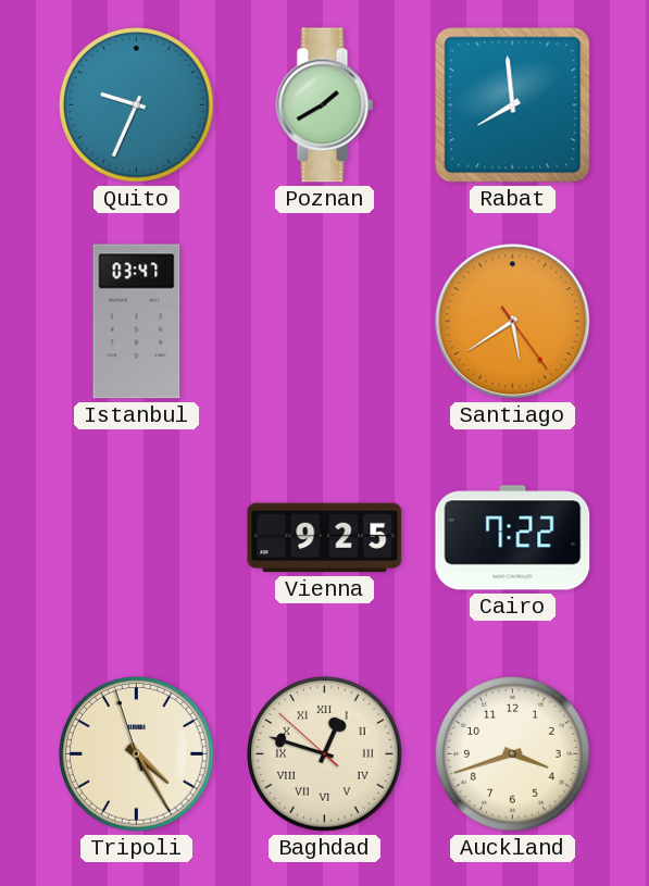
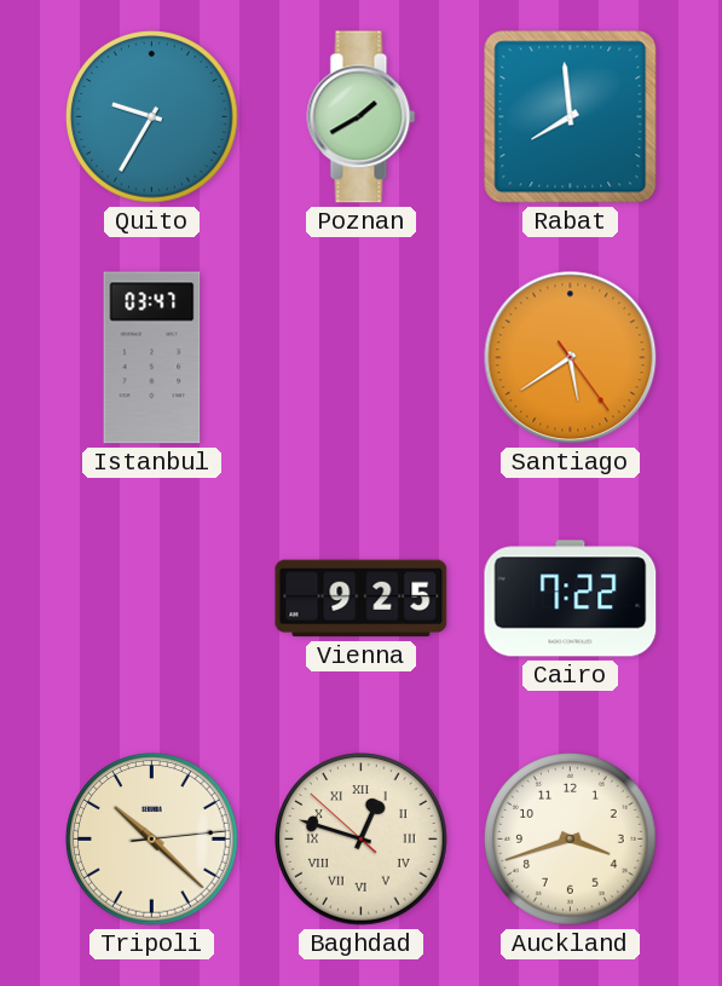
Quito: 9:34 -> 9:35 (152, 117)
Tripoli: 4:24 -> 10:22 (152, 840)
